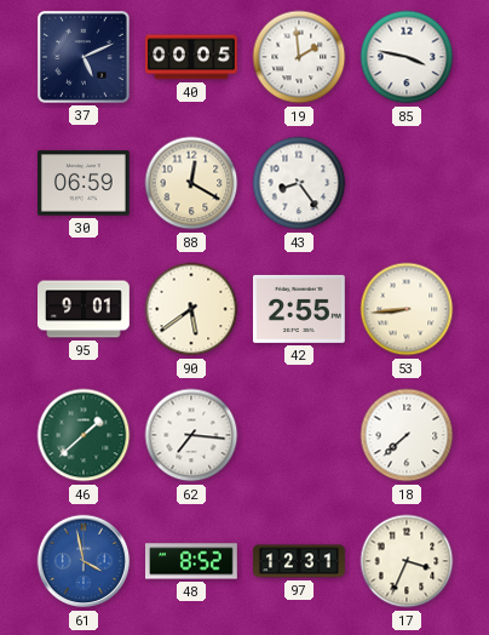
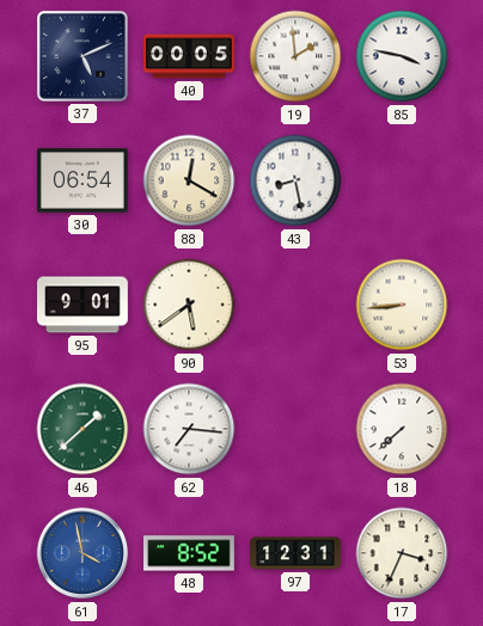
30: 06:59 -> 06:54 (84, 180)
43: 8:24 -> 8:28 (295, 180)
42: 2:55 -> none (299, 309)
